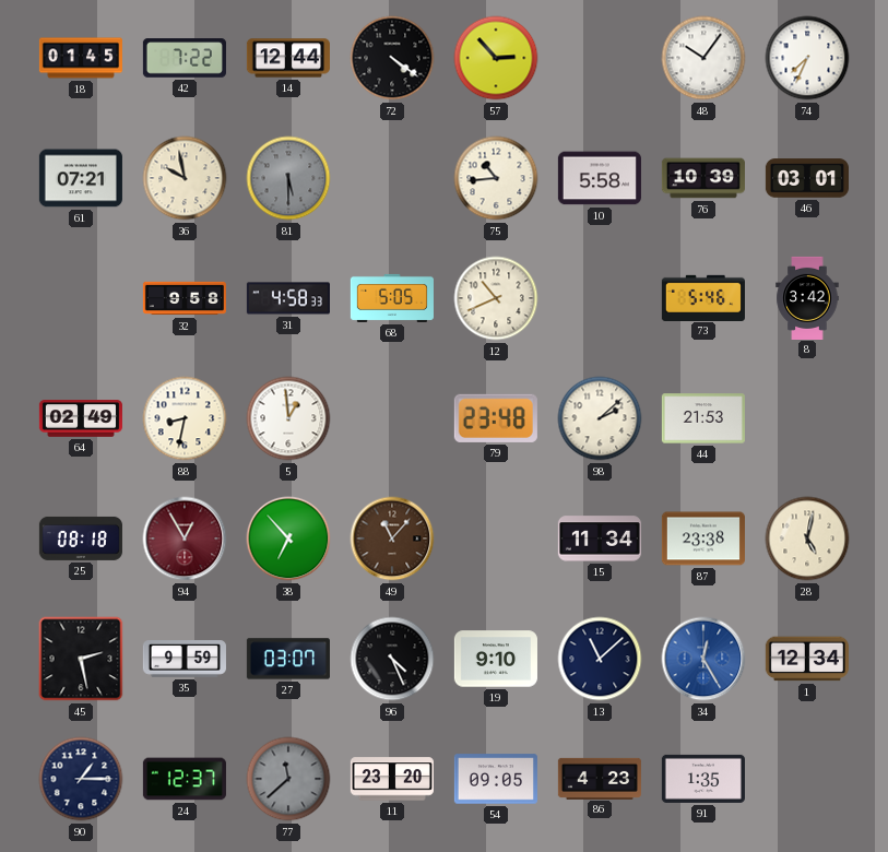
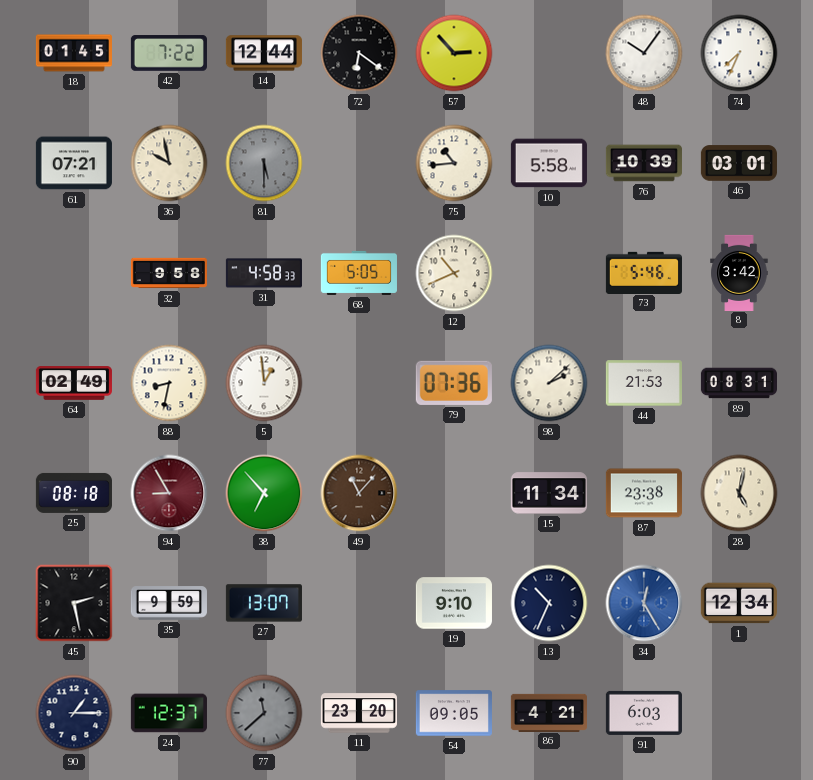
72: 4:21 -> 6:21 (359, 53)
79: 23:48 -> 07:36 (454, 383)
89: none -> 08:31 (738, 383)
94: 12:55 -> 8:55 (169, 493)
27: 03:07 -> 13:07 (264, 603)
96: 4:26 -> none (392, 659)
13: 11:08 -> 10:34 (549, 603)
86: 4:23 -> 4:21 (549, 712)
91: 1:35 -> 6:03 (644, 713)
